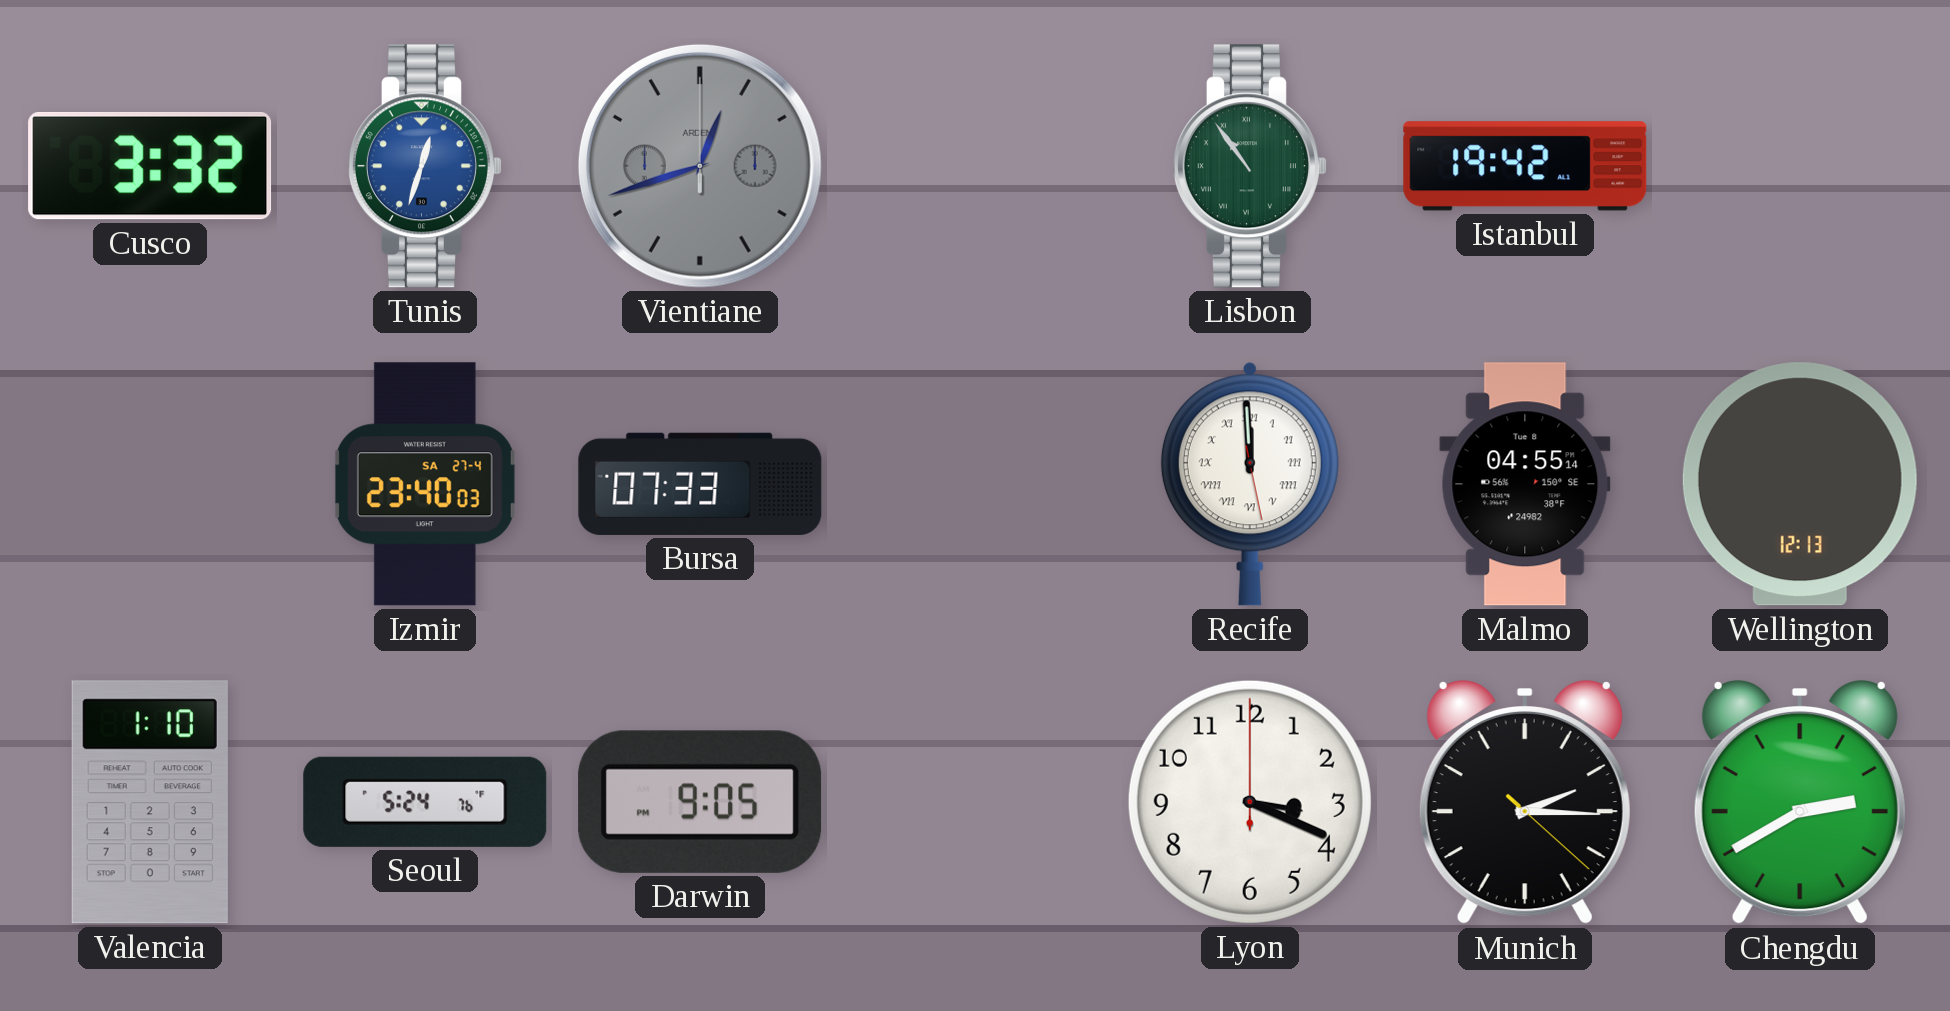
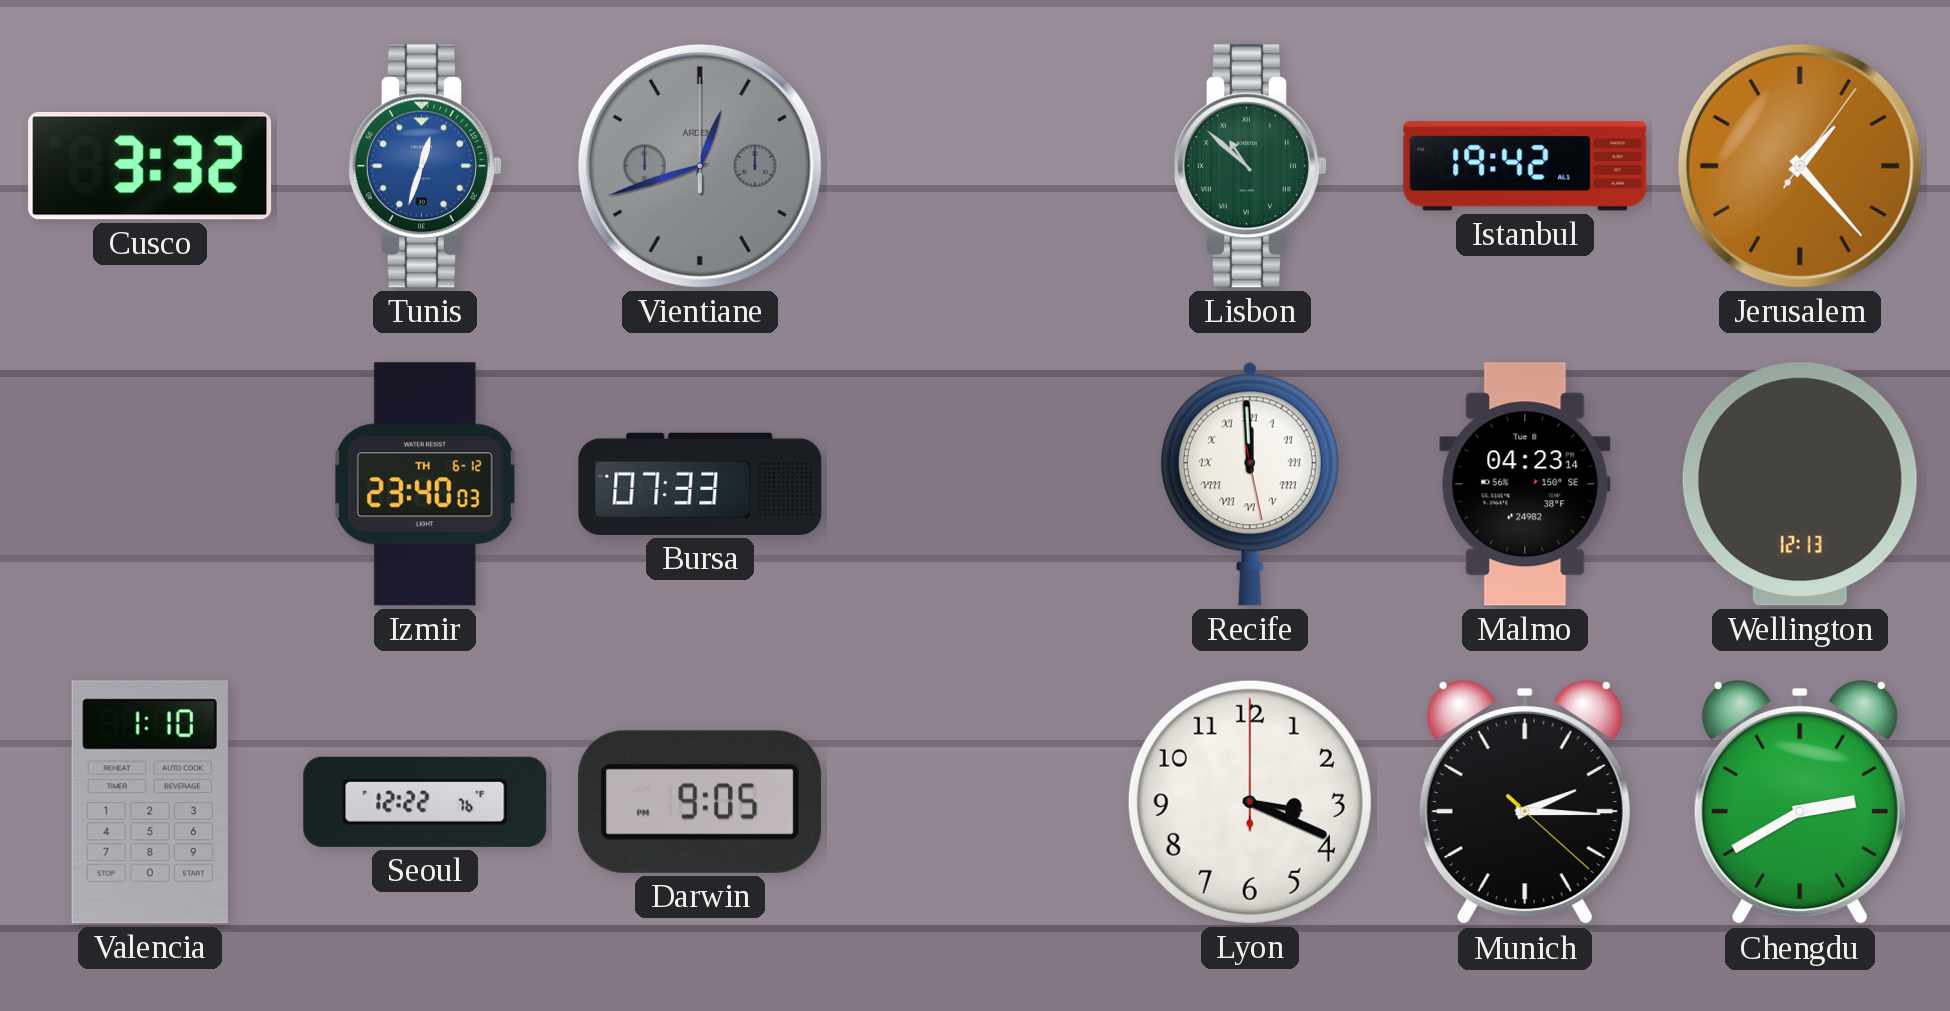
Lisbon: 10:54 -> 10:52 (1250, 166)
Jerusalem: none -> 1:23 (1800, 166)
Izmir date: SA 27-4 -> TH 6-12 (425, 484)
Malmo: 04:55 -> 04:23 (1525, 484)
Seoul: 5:24 -> 12:22 (425, 802)
